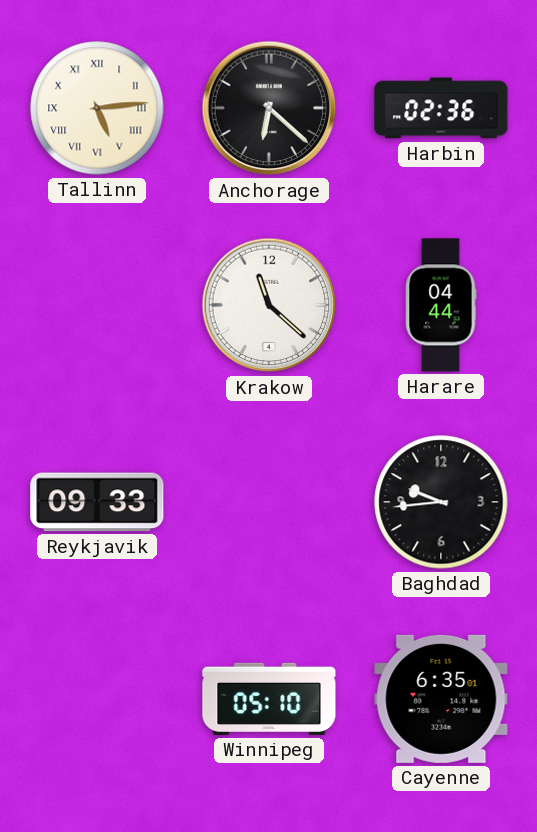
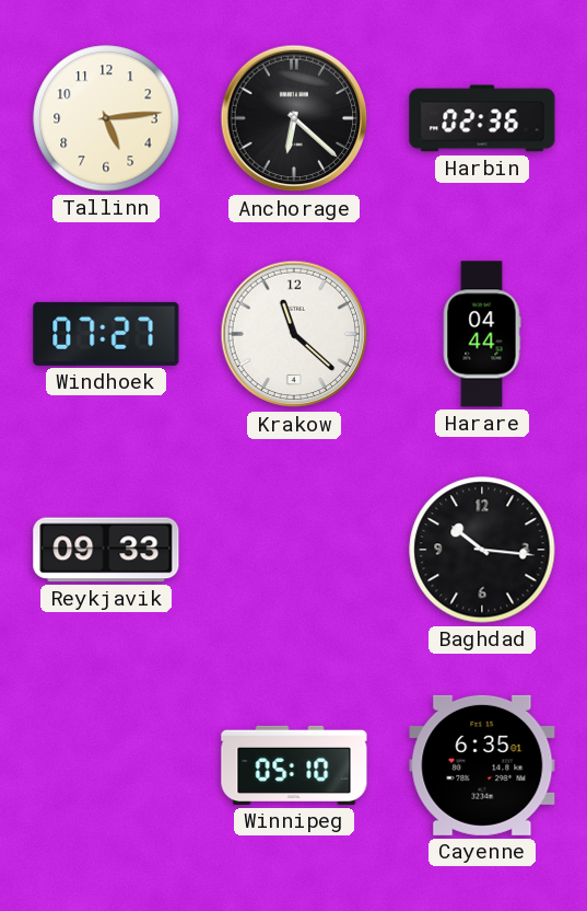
Tallinn numerals: Roman -> Arabic (106, 118)
Windhoek: none -> 07:27 (106, 334)
Baghdad: 9:44 -> 10:16 (482, 550)
